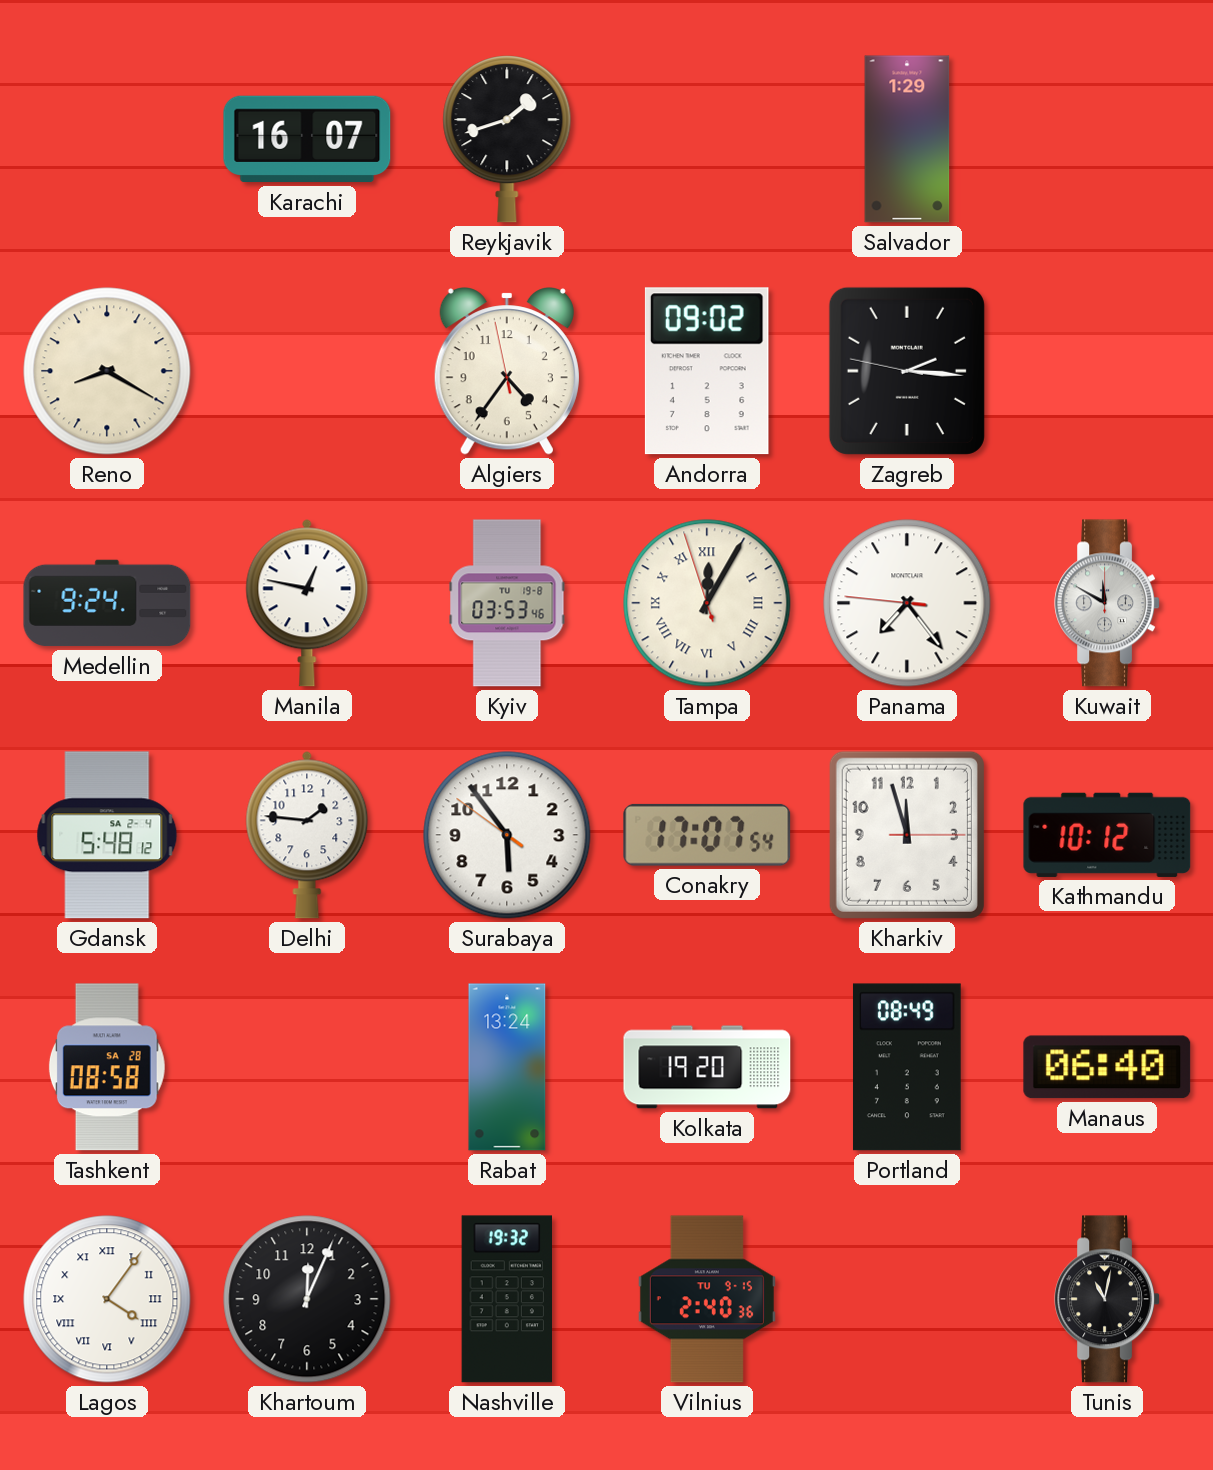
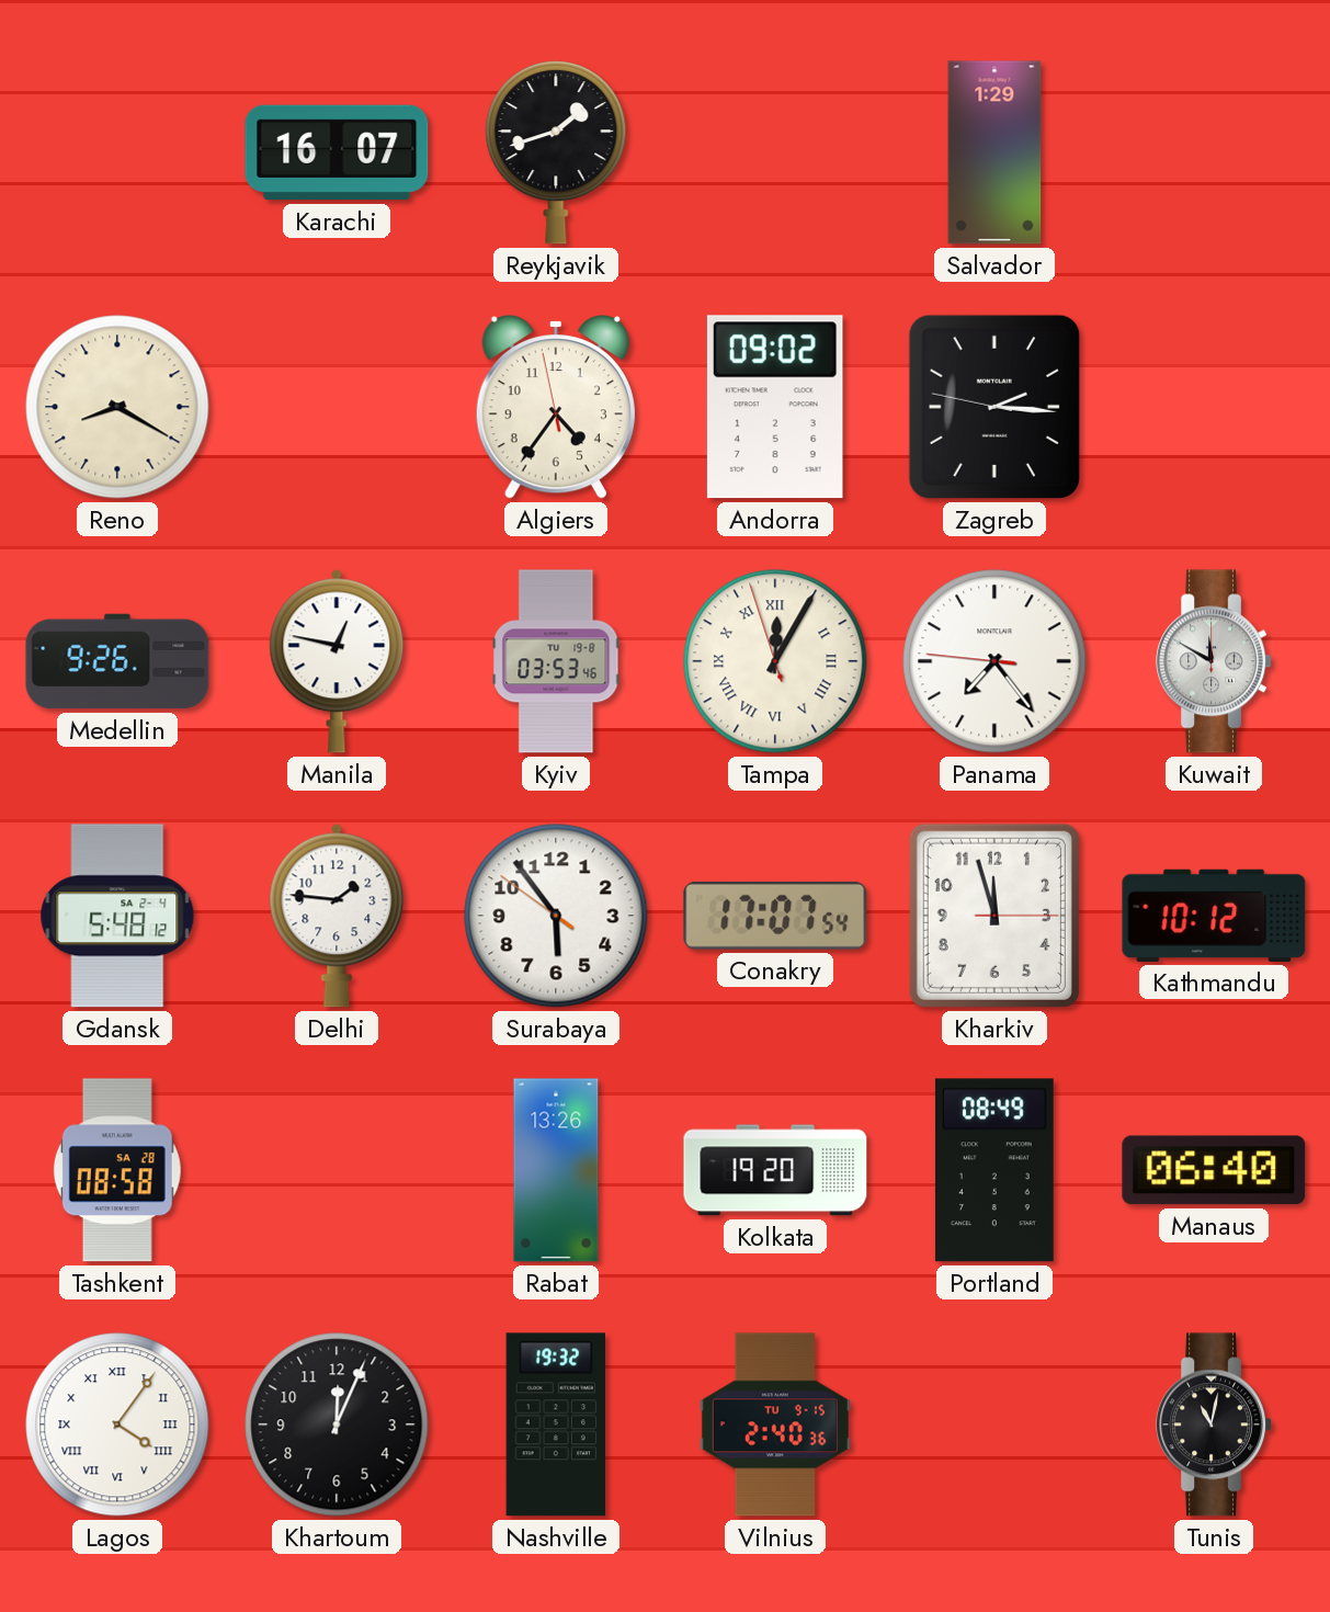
Medellin: 9:24 -> 9:26 (117, 661)
Rabat: 13:24 -> 13:26 (556, 1170)
